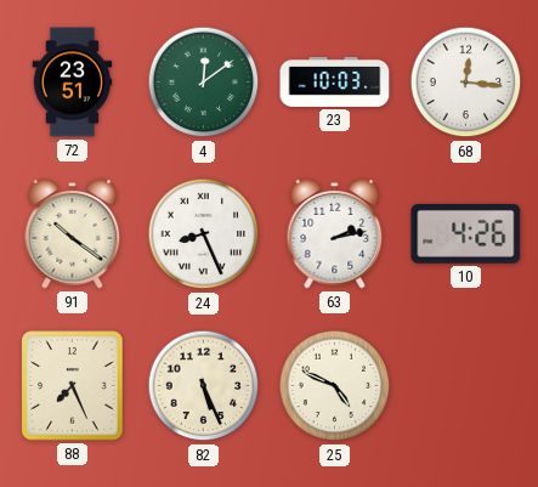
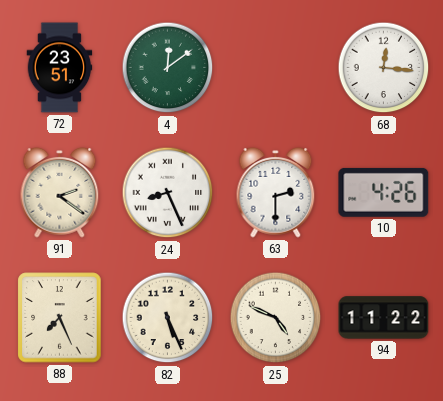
23: 10:03 -> none (335, 81)
91: 10:21 -> 2:21 (60, 192)
63: 2:13 -> 2:30 (276, 192)
94: none -> 11:22 (384, 318)
